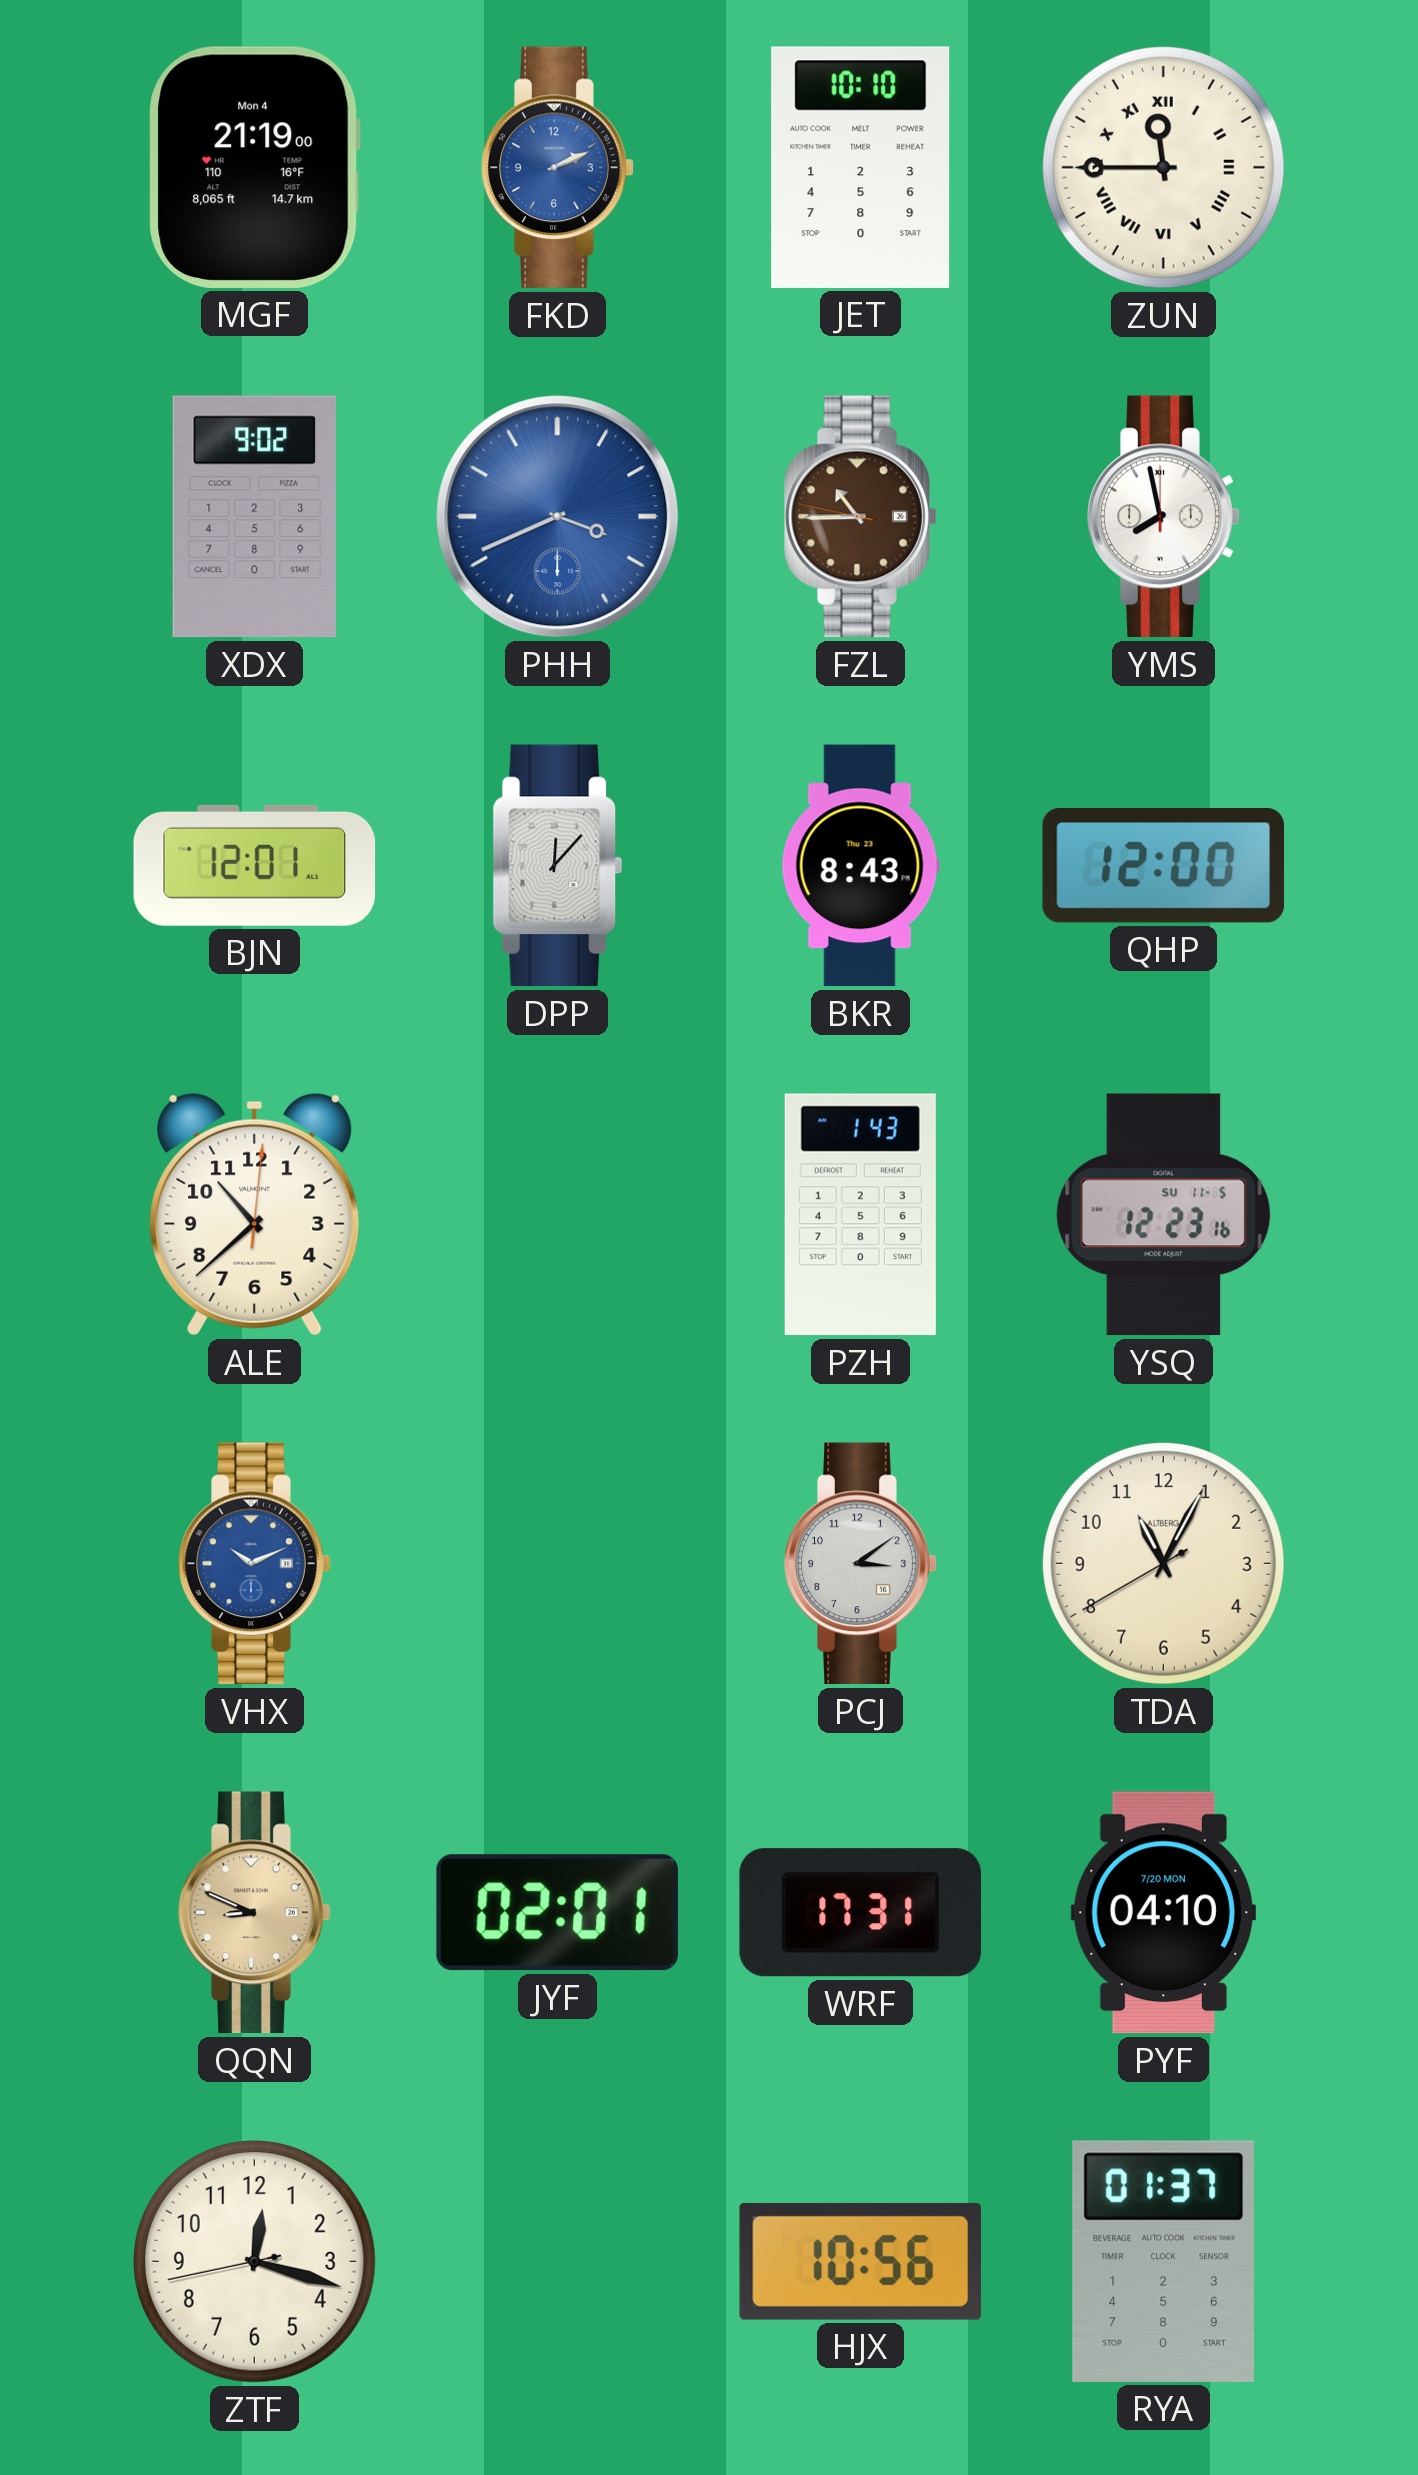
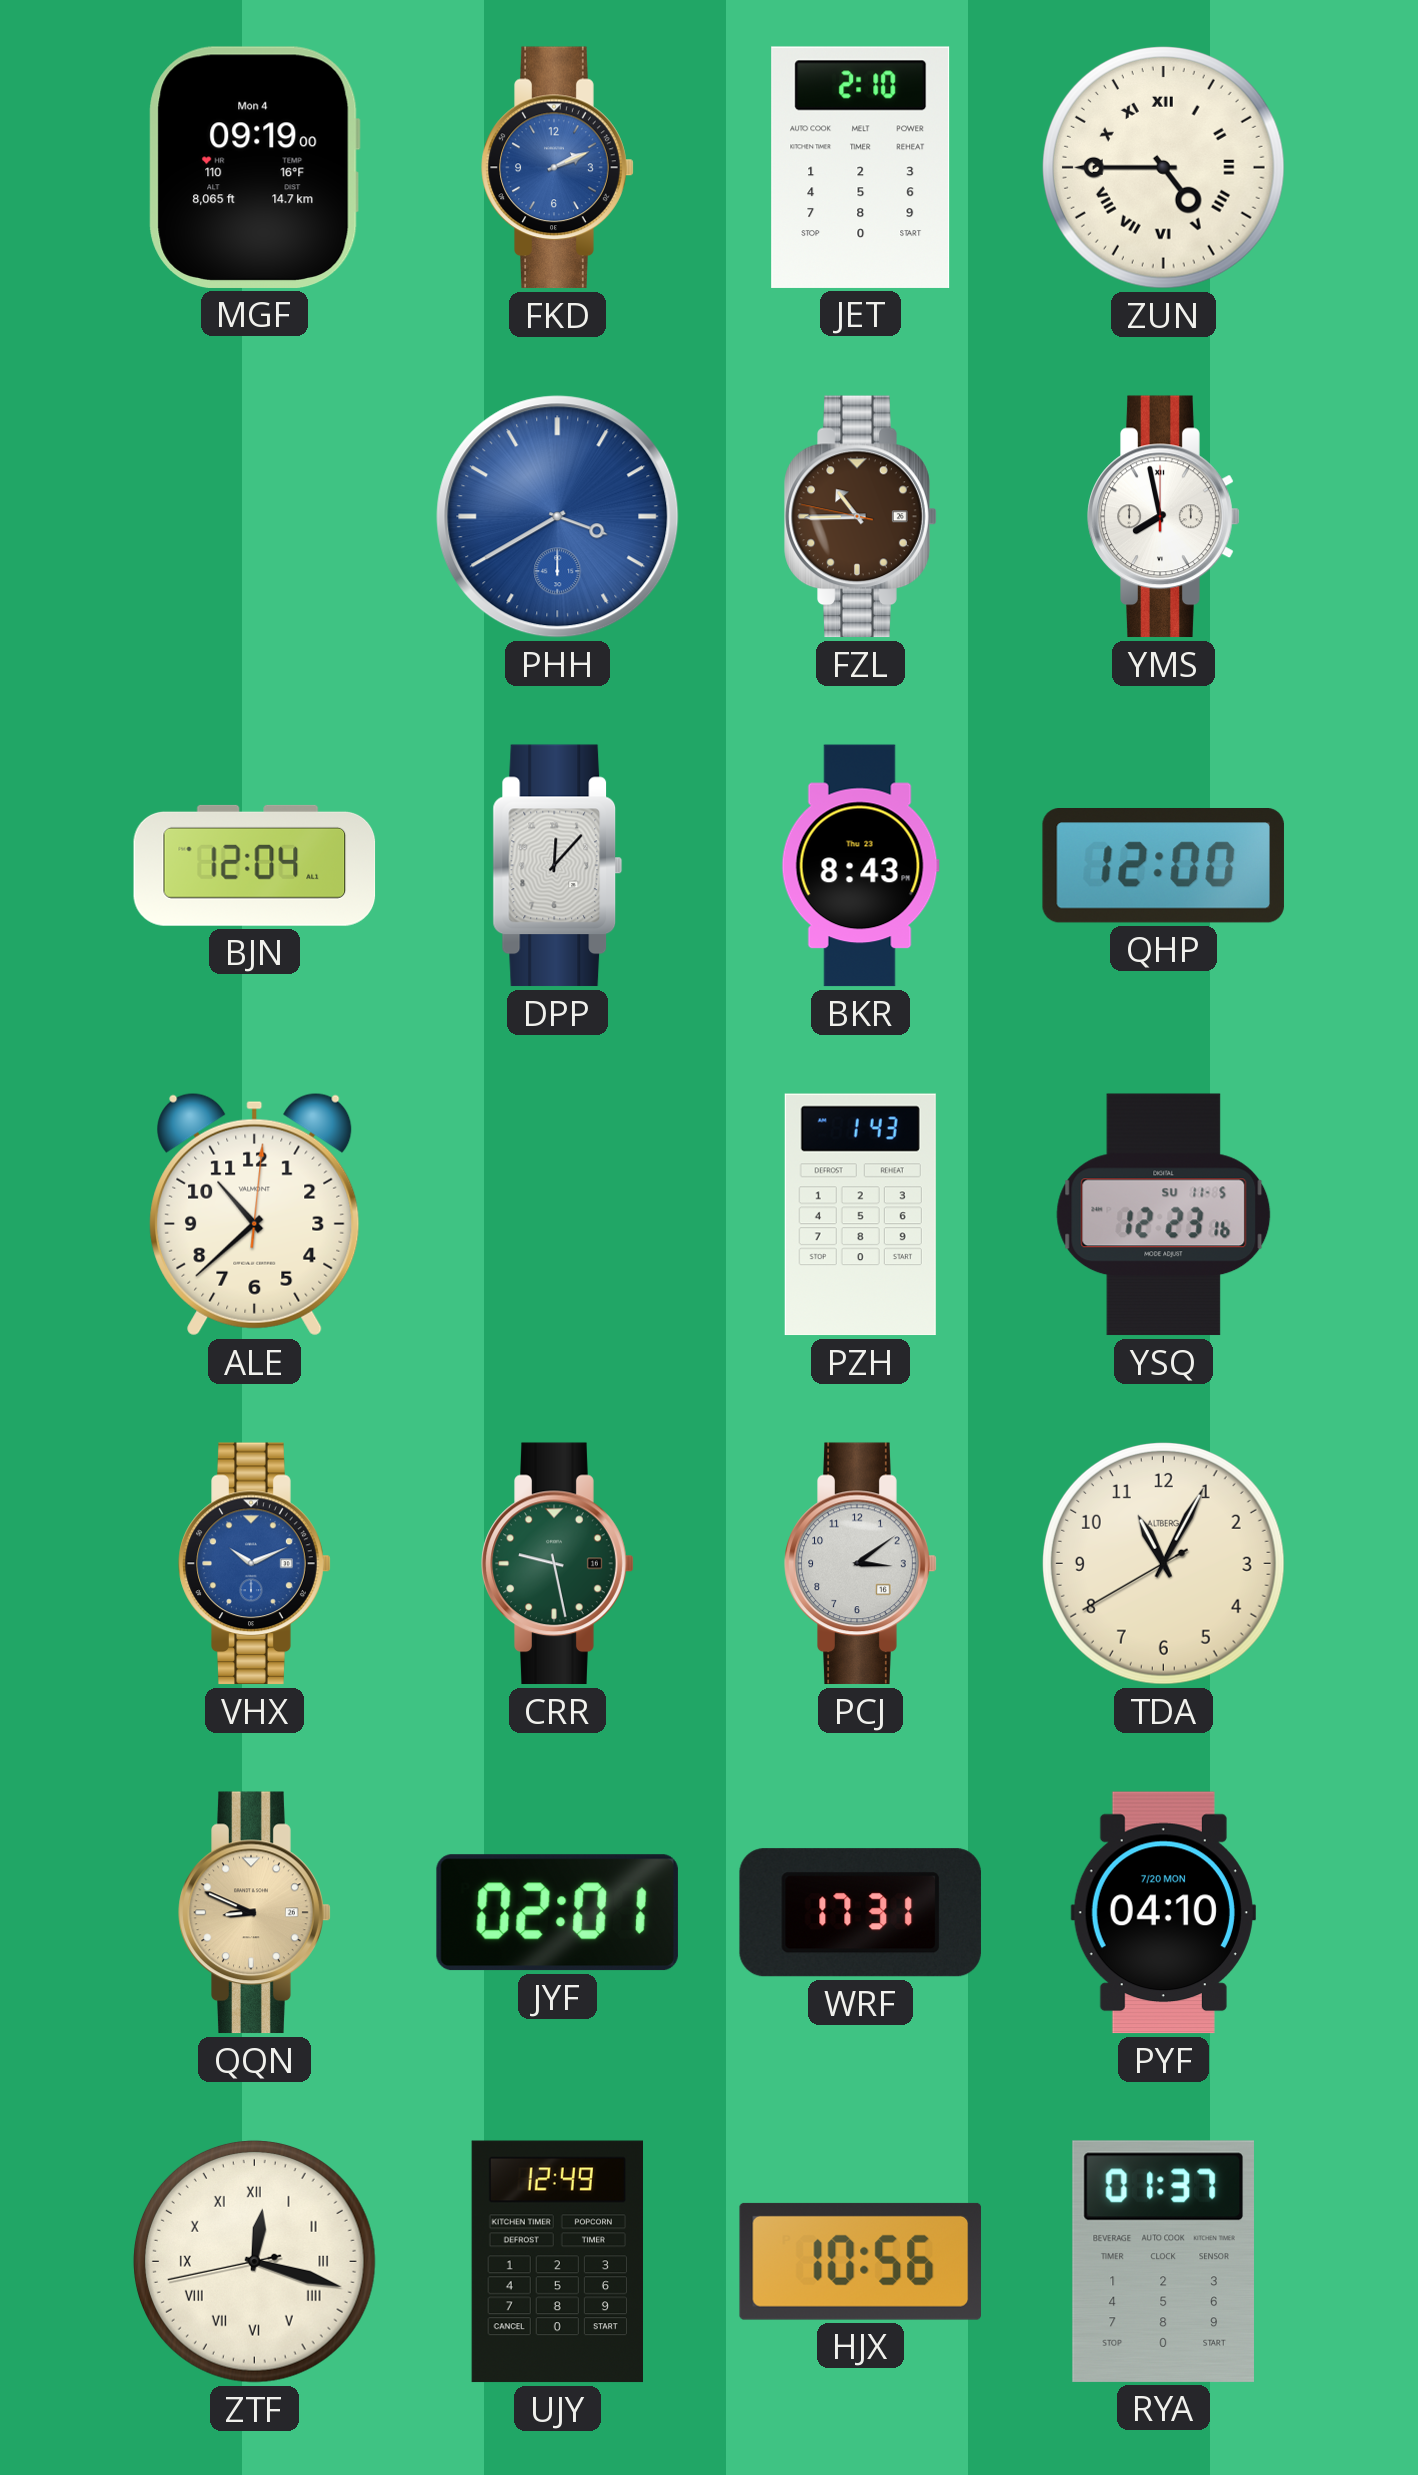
MGF: 21:19 -> 09:19 (254, 167)
JET: 10:10 -> 2:10 (861, 167)
ZUN: 11:45 -> 4:45 (1163, 167)
XDX: 9:02 -> none (255, 517)
PHH: 3:41 -> 3:40 (558, 517)
BJN: 12:01 -> 12:04 (255, 865)
CRR: none -> 9:28 (558, 1564)
ZTF numerals: Arabic -> Roman (254, 2261)
UJY: none -> 12:49 (557, 2262)
